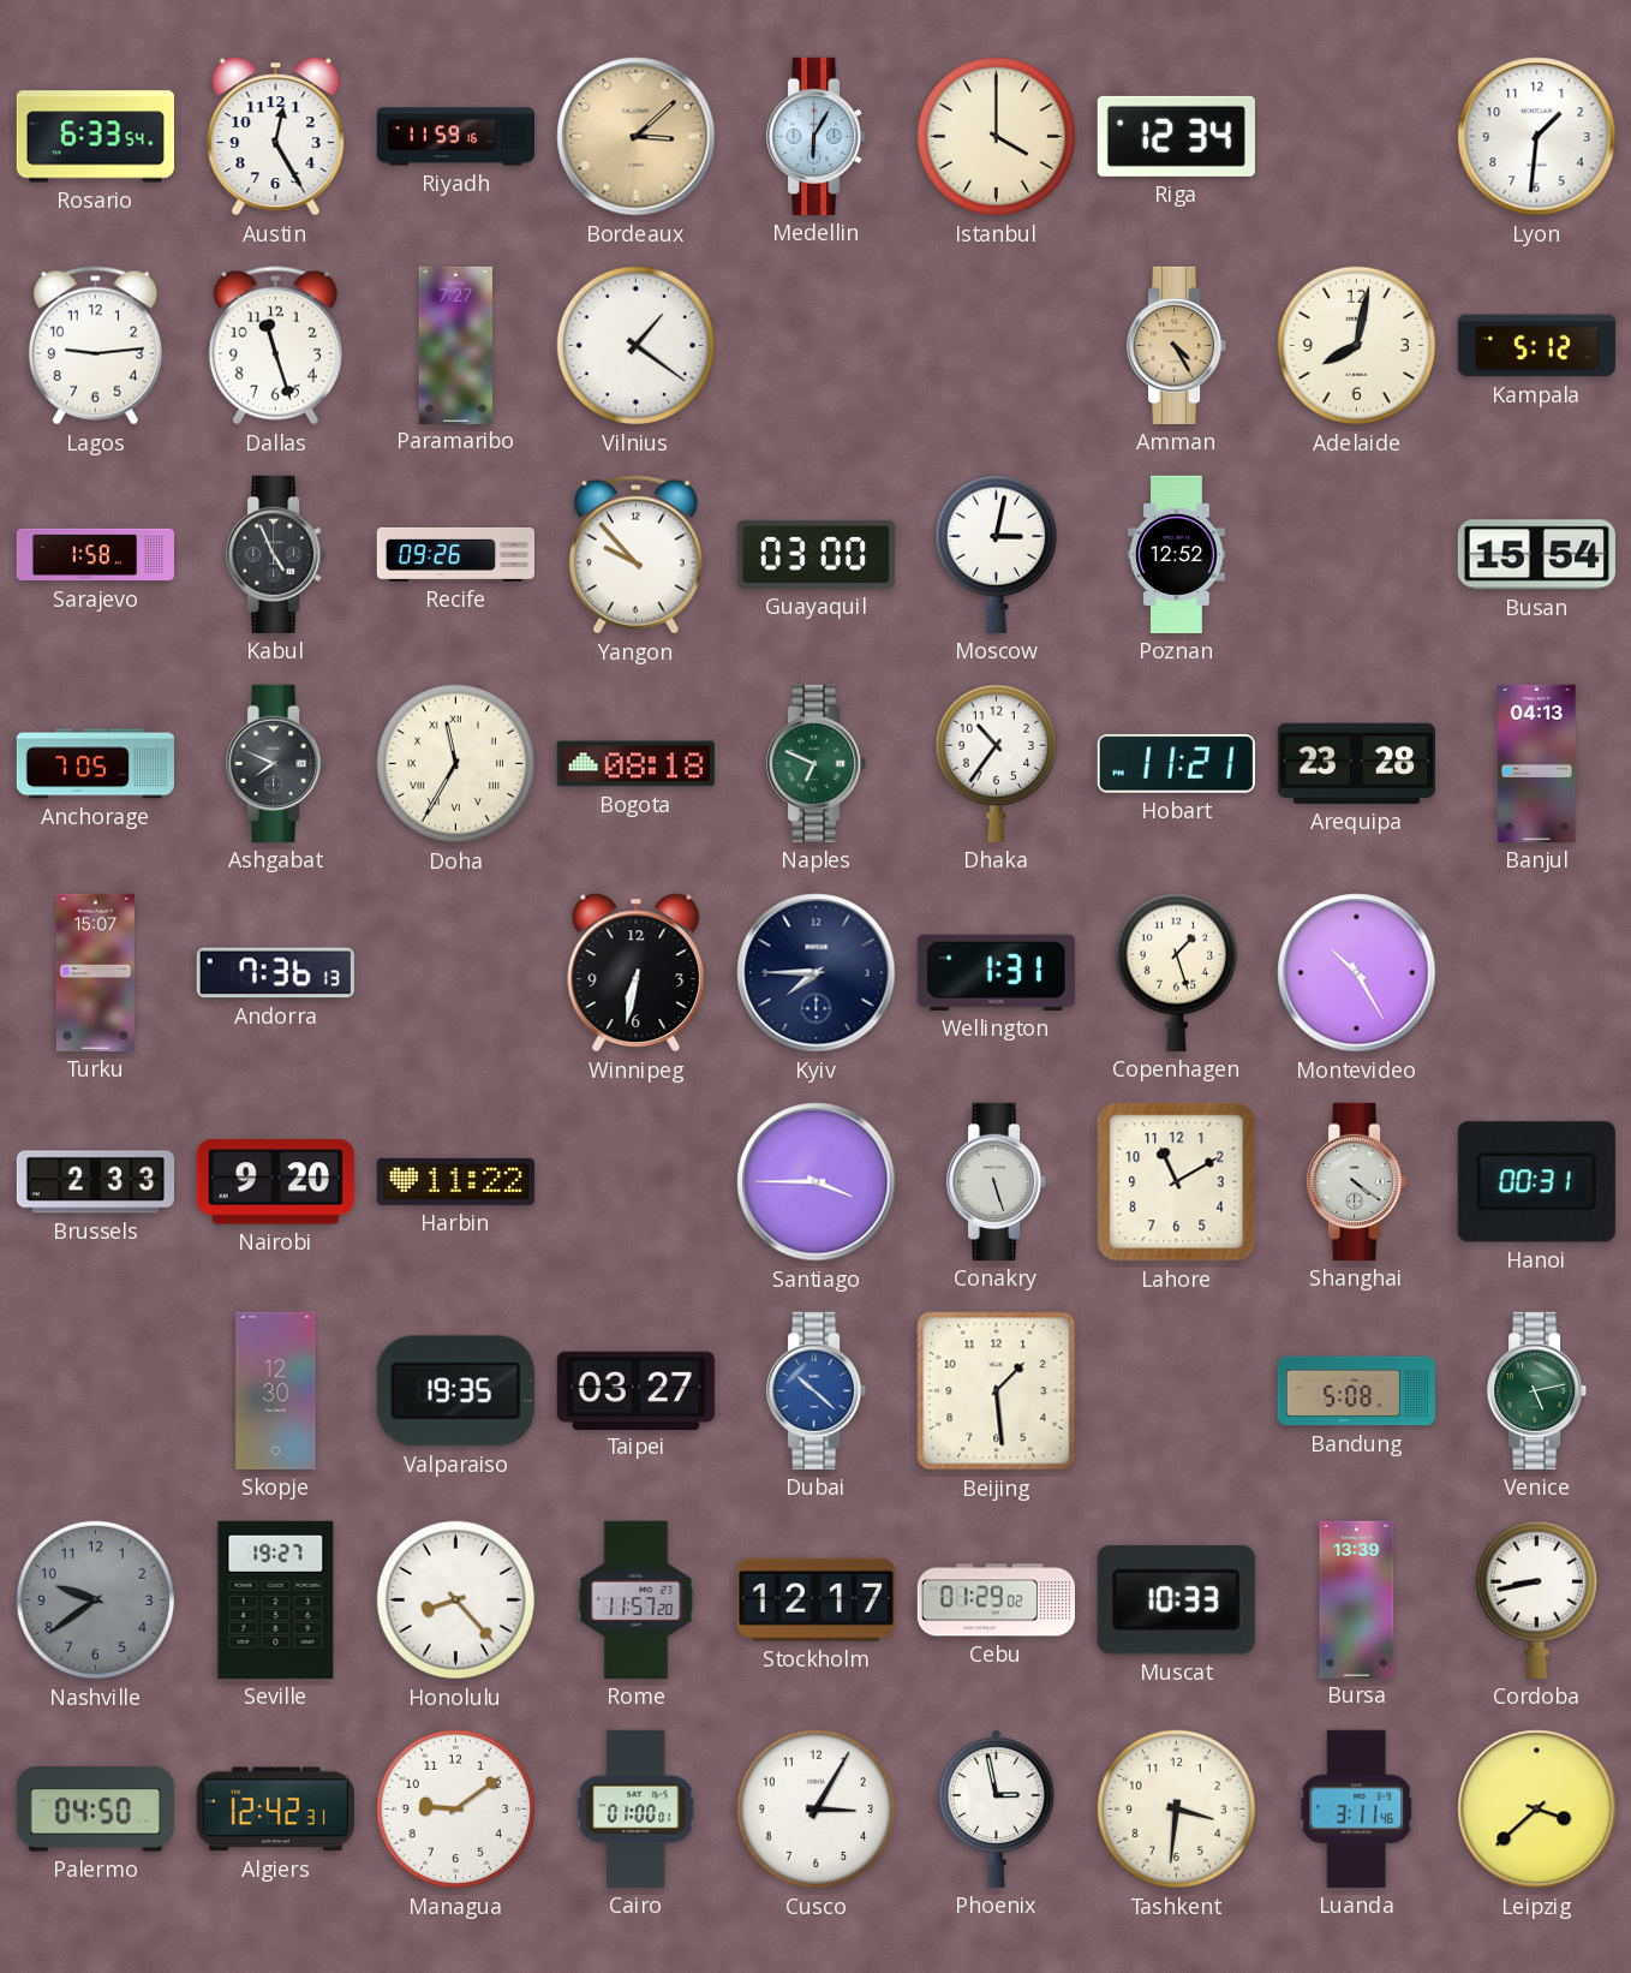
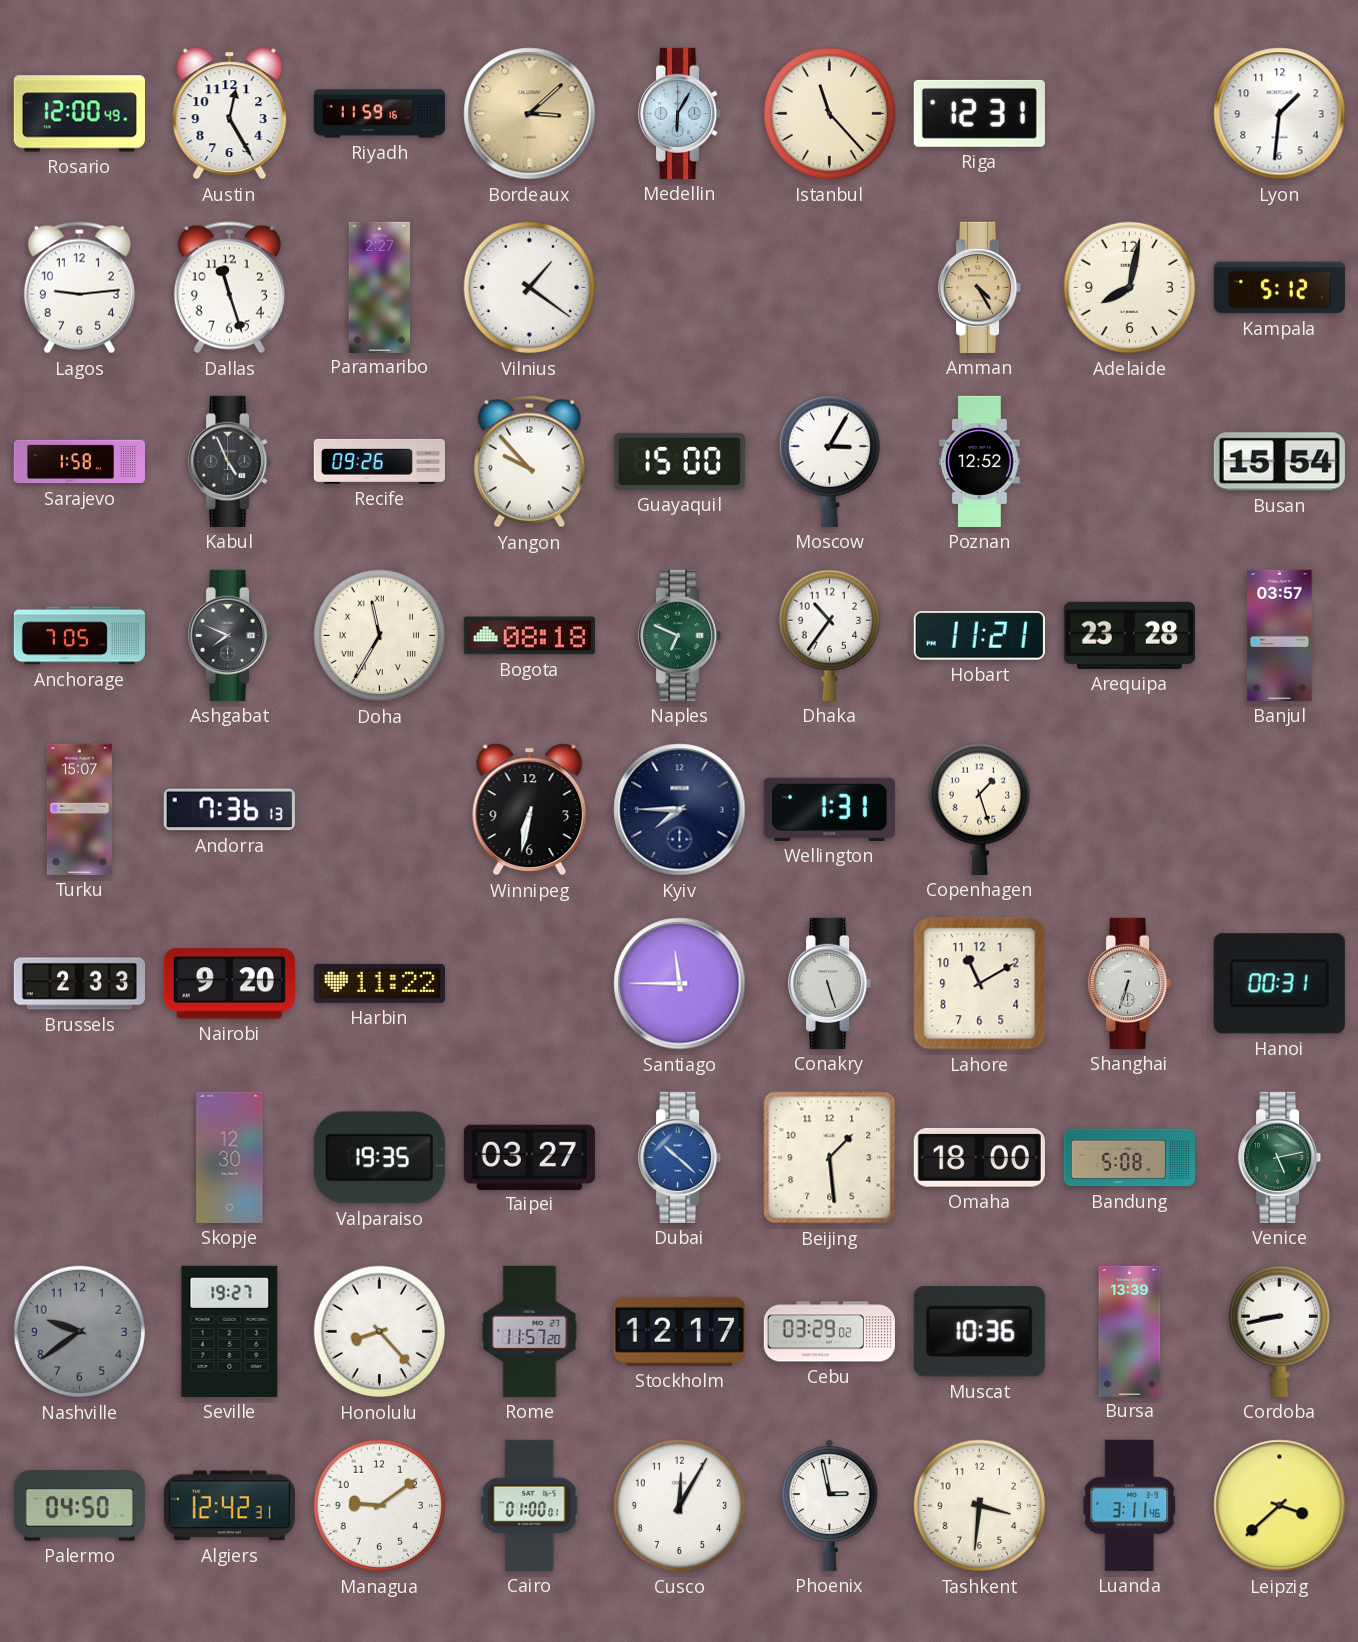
Rosario: 6:33 -> 12:00 (79, 114)
Istanbul: 4:00 -> 11:23 (830, 114)
Riga: 12:34 -> 12:31 (979, 113)
Paramaribo: 7:27 -> 2:27 (379, 287)
Guayaquil: 03:00 -> 15:00 (679, 461)
Moscow: 3:02 -> 3:05 (829, 461)
Banjul: 04:13 -> 03:57 (1280, 635)
Montevideo: 10:25 -> none (1357, 973)
Santiago: 3:45 -> 11:45 (680, 984)
Shanghai: 4:21 -> 6:33 (1130, 983)
Omaha: none -> 18:00 (979, 1157)
Cebu: 01:29 -> 03:29 (829, 1332)
Muscat: 10:33 -> 10:36 (979, 1332)
Cusco: 3:05 -> 12:05 (680, 1506)
